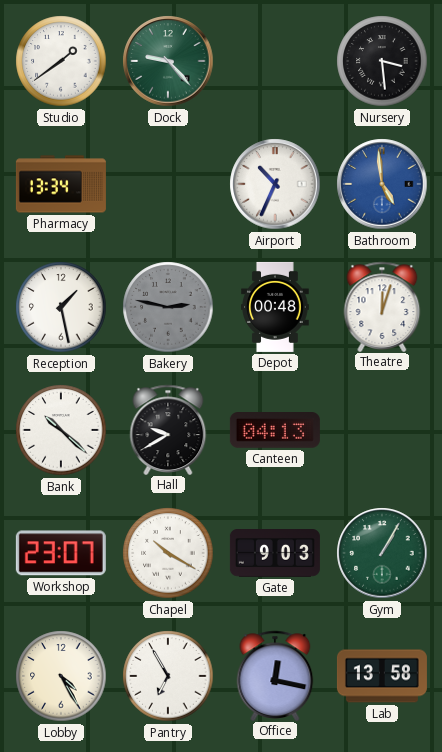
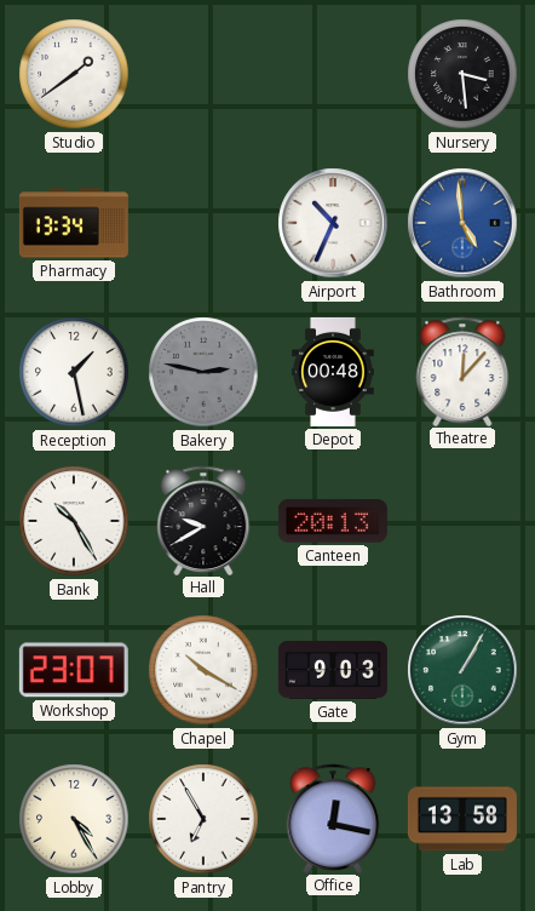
Dock: 9:23 -> none (168, 61)
Theatre: 12:03 -> 12:07 (462, 371)
Bank: 10:22 -> 10:25 (74, 521)
Canteen: 04:13 -> 20:13 (333, 522)
